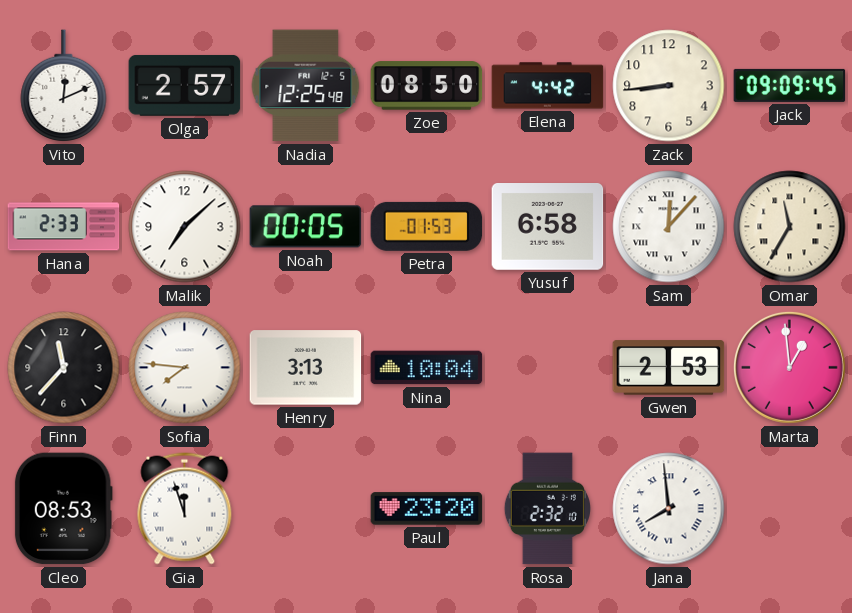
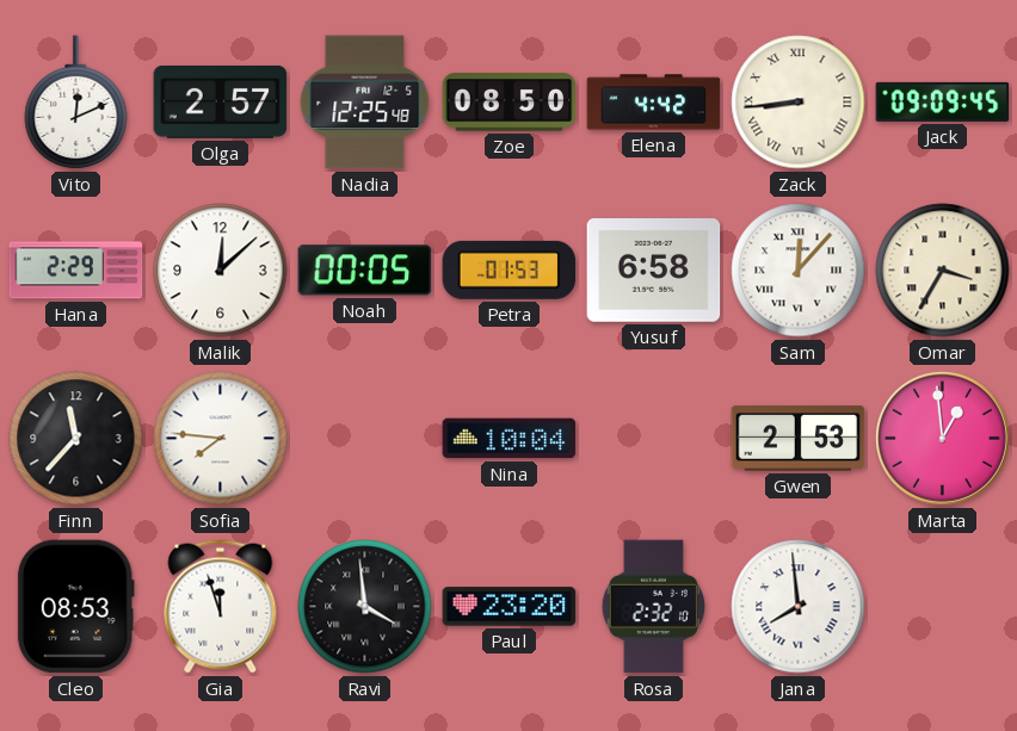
Zack numerals: Arabic -> Roman (799, 103)
Hana: 2:33 -> 2:29 (76, 271)
Malik: 7:08 -> 12:08 (221, 271)
Omar: 11:35 -> 3:35 (943, 271)
Henry: 3:13 -> none (306, 368)
Ravi: none -> 3:59 (365, 607)
